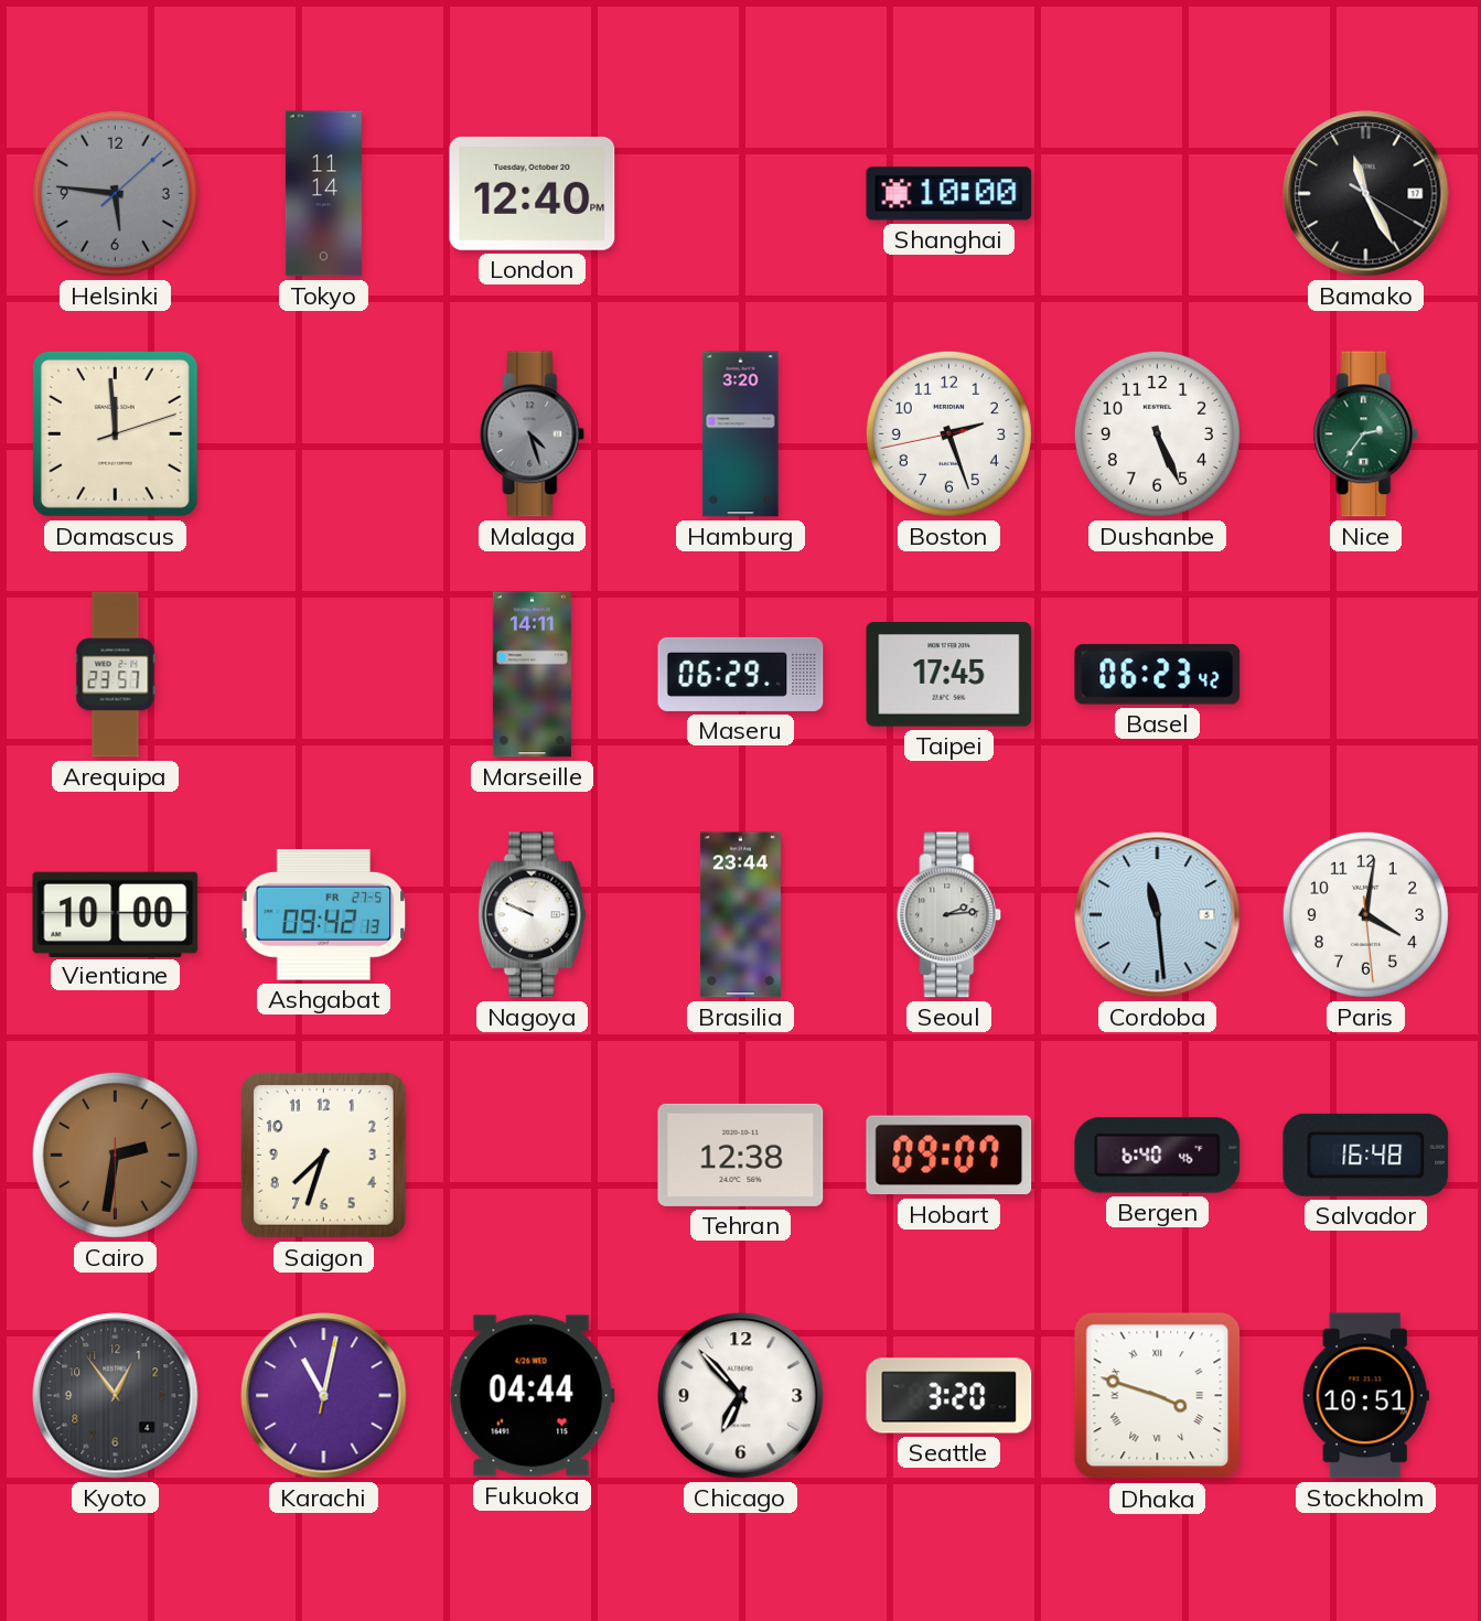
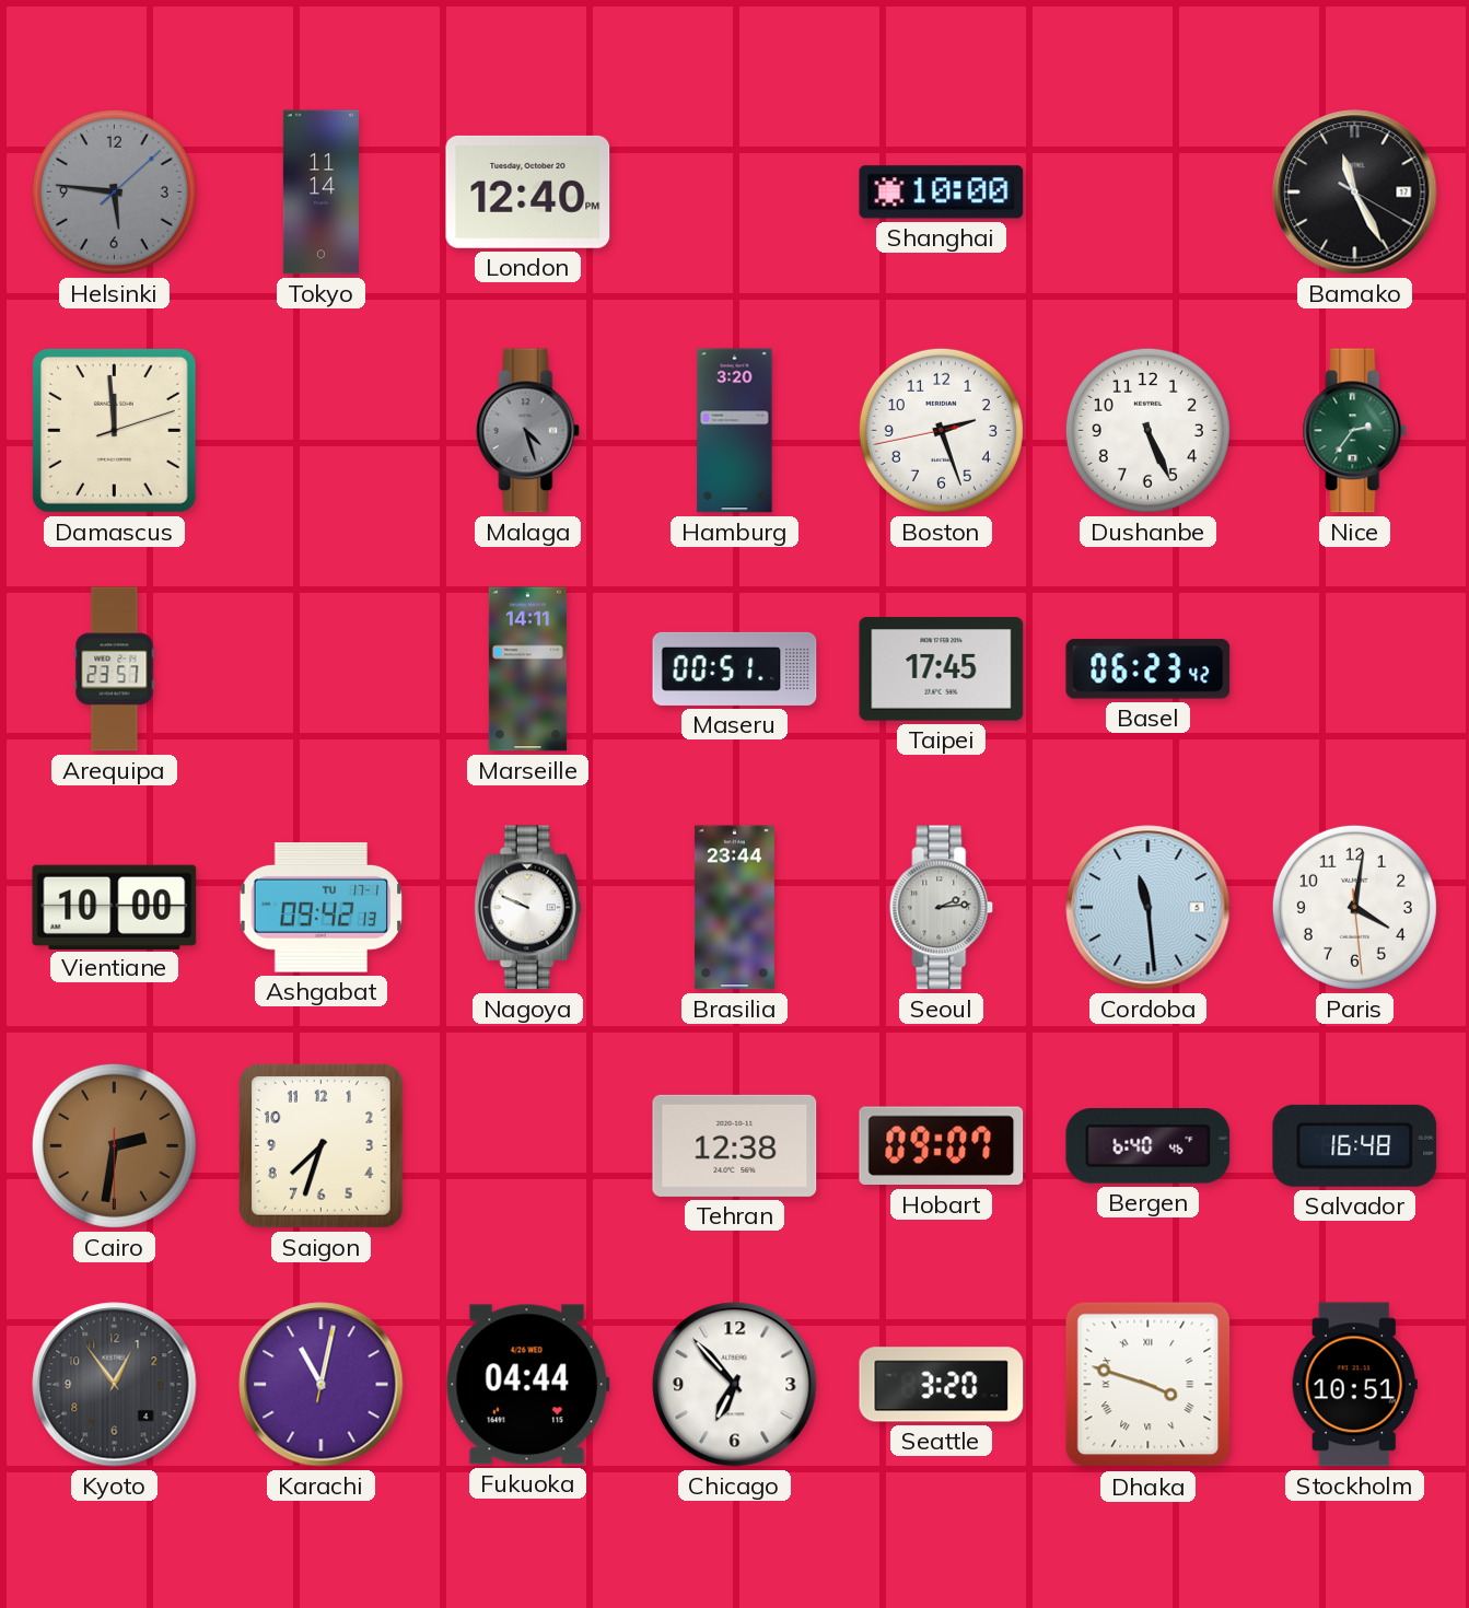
Maseru: 06:29 -> 00:51 (735, 668)
Ashgabat date: FR 27-5 -> TU 17-1 (322, 908)
